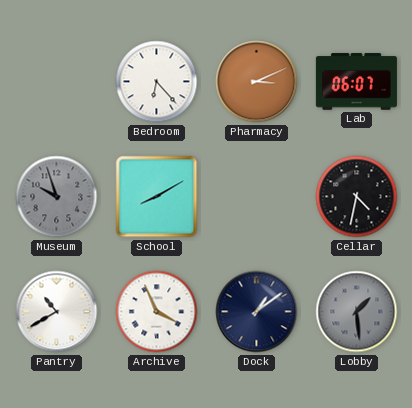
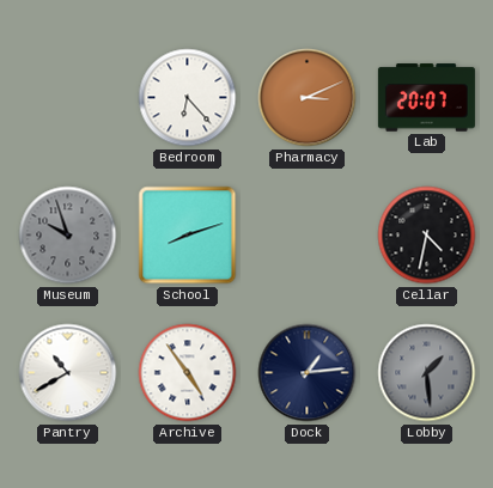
Lab: 06:07 -> 20:07 (426, 98)
School: 8:10 -> 8:12 (188, 236)
Archive: 3:56 -> 4:54 (188, 373)
Dock: 1:09 -> 1:14 (308, 373)
